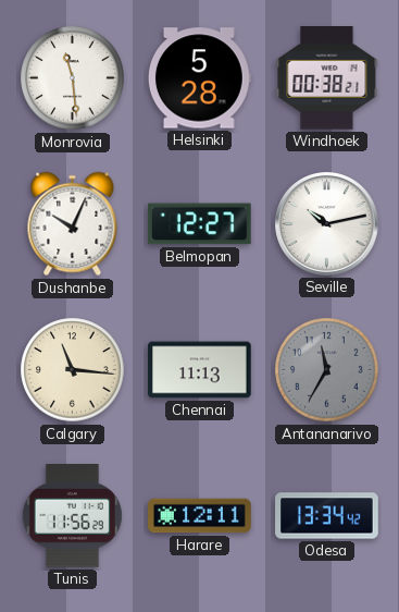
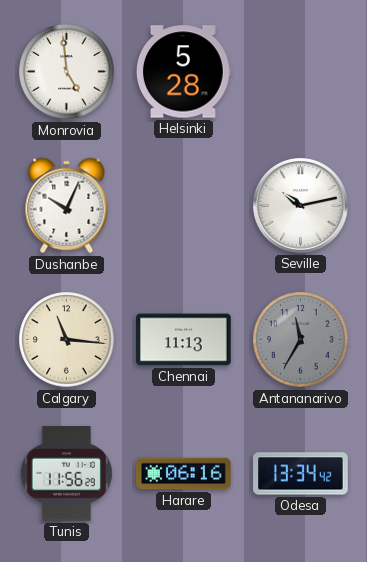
Monrovia: 11:29 -> 4:59 (67, 72)
Windhoek: 00:38 -> none (327, 78)
Belmopan: 12:27 -> none (199, 224)
Harare: 12:11 -> 06:16 (184, 474)
